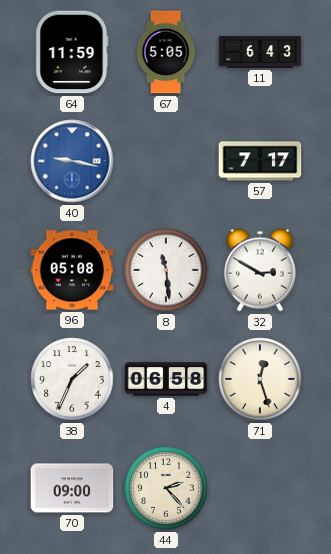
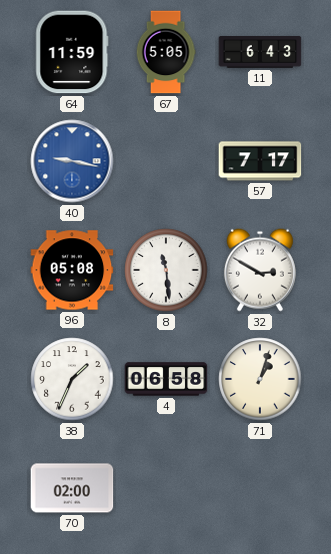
71: 12:27 -> 1:03 (260, 379)
70: 09:00 -> 02:00 (72, 488)
44: 2:23 -> none (166, 488)
